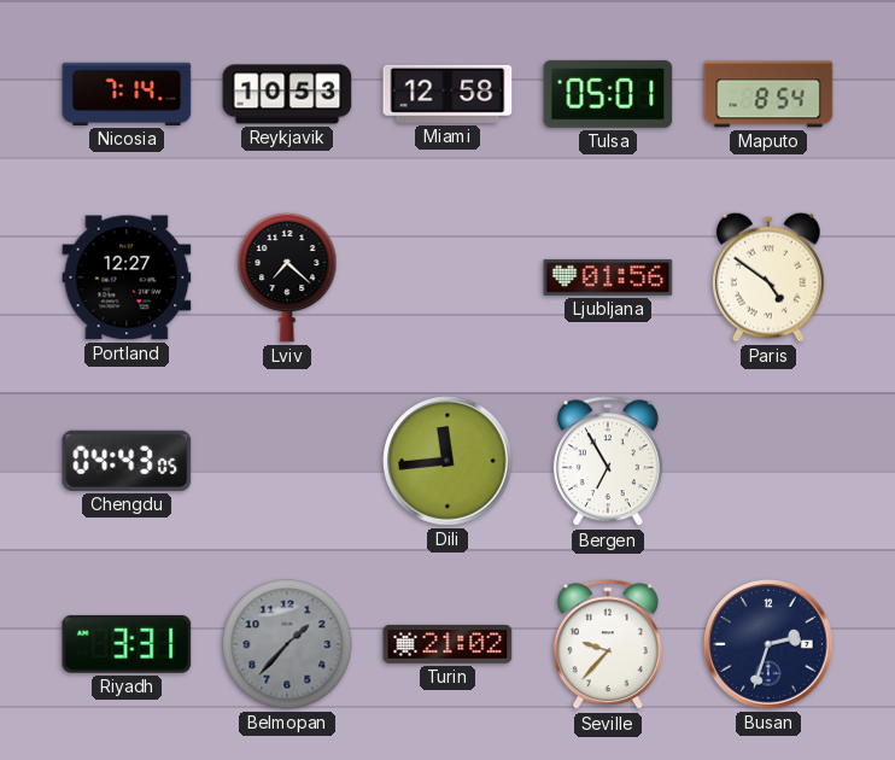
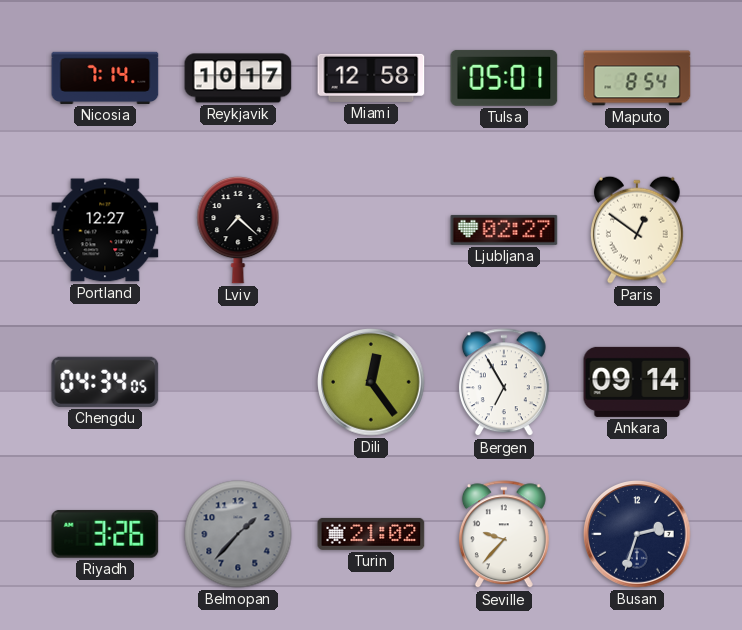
Reykjavik: 10:53 -> 10:17 (238, 78)
Ljubljana: 01:56 -> 02:27 (504, 230)
Paris: 4:51 -> 12:51 (637, 230)
Chengdu: 04:43 -> 04:34 (105, 382)
Dili: 11:44 -> 12:24 (371, 382)
Ankara: none -> 09:14 (637, 382)
Riyadh: 3:31 -> 3:26 (105, 534)
